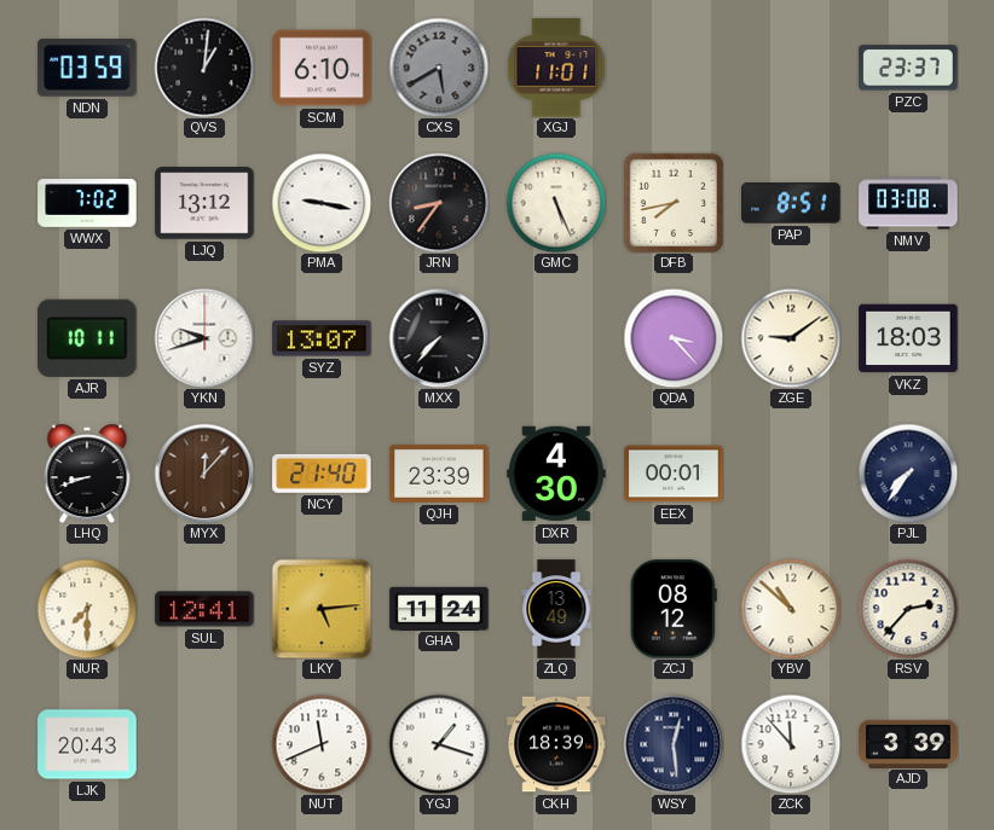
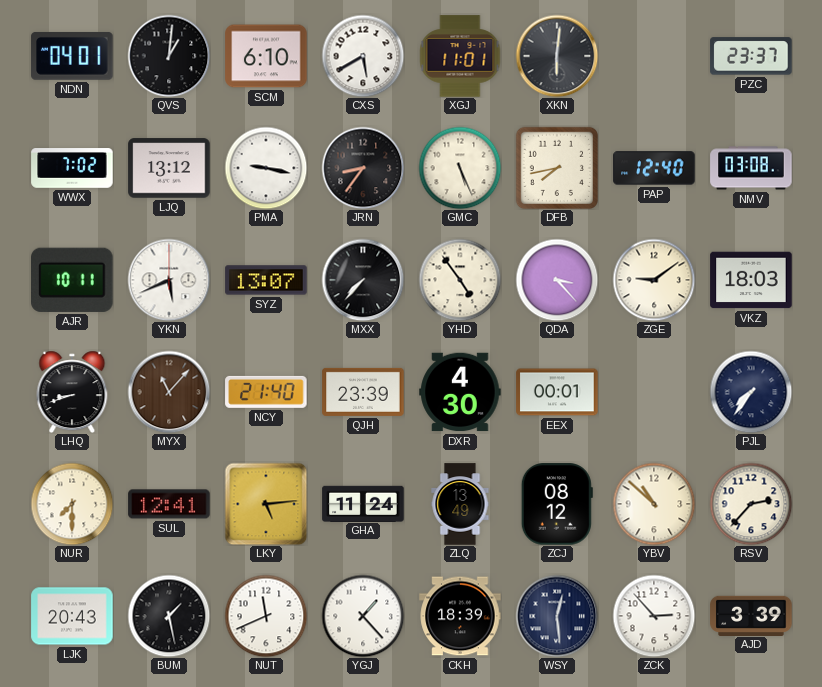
NDN: 03:59 -> 04:01 (72, 56)
CXS dial: grey -> white (363, 56)
XKN: none -> 6:01 (557, 56)
PAP: 8:51 -> 12:40 (654, 168)
YKN: 9:42 -> 5:41 (169, 280)
YHD: none -> 4:54 (460, 280)
MYX: 12:07 -> 11:07 (169, 392)
BUM: none -> 1:28 (169, 616)
YGJ: 1:18 -> 1:23 (363, 616)
ZCK: 11:53 -> 2:53 (654, 616)
